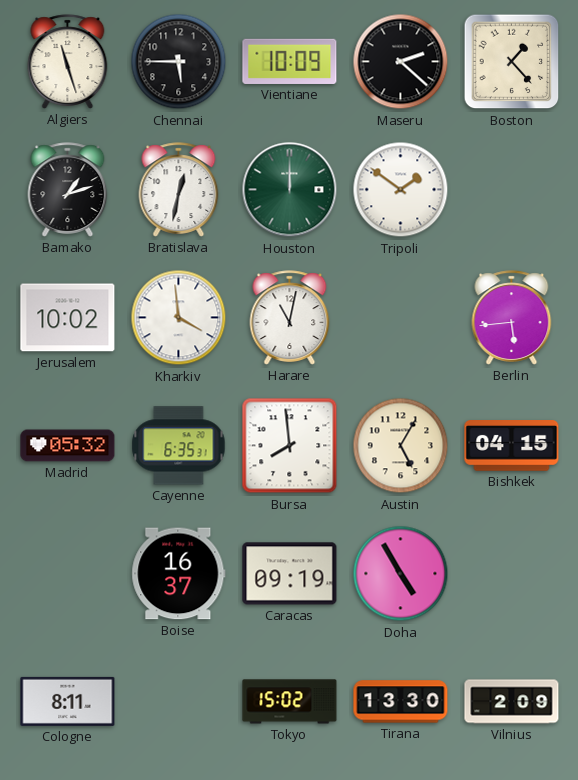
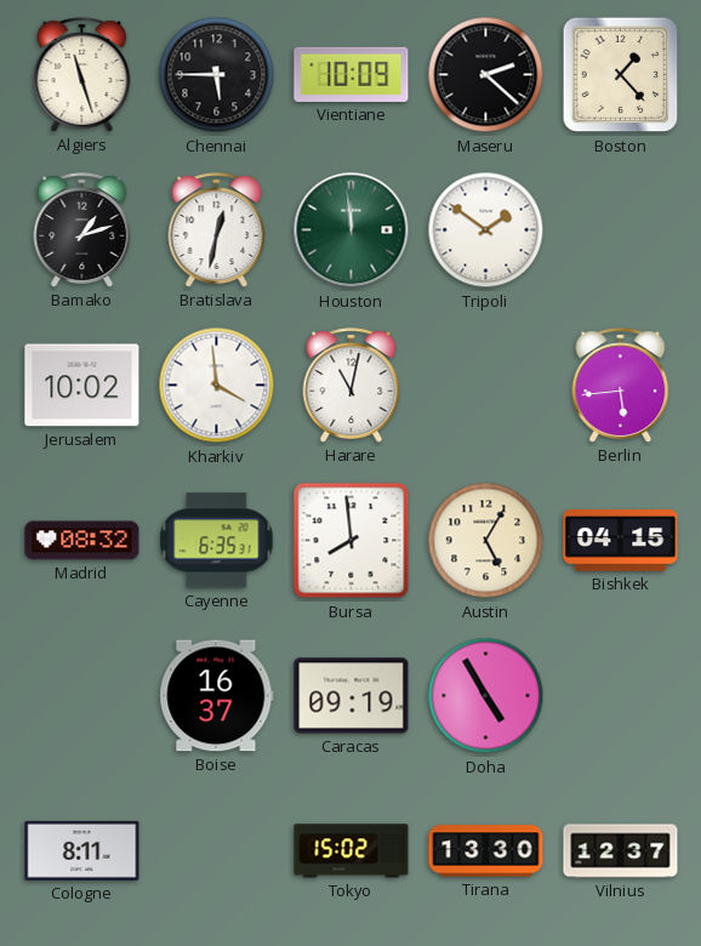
Houston: 12:00 -> 11:59 (352, 230)
Madrid: 05:32 -> 08:32 (82, 541)
Vilnius: 2:09 -> 12:37 (621, 851)
